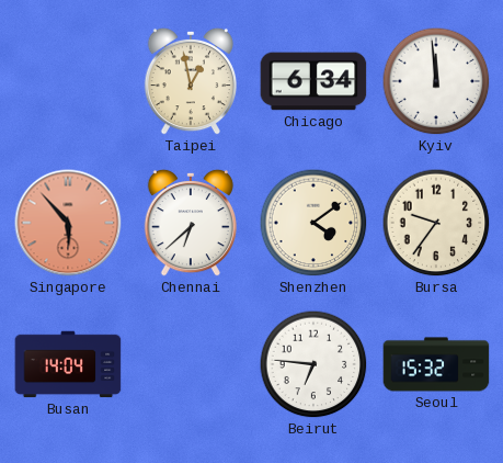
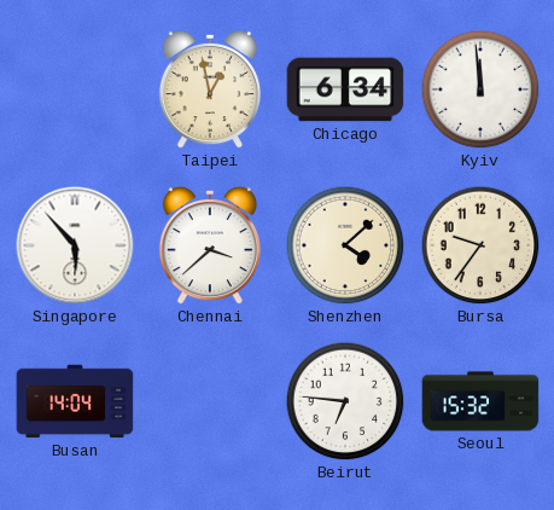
Singapore dial: salmon -> white (75, 245)
Chennai: 6:38 -> 3:38 (209, 245)
Shenzhen: 4:09 -> 4:08 (345, 245)
